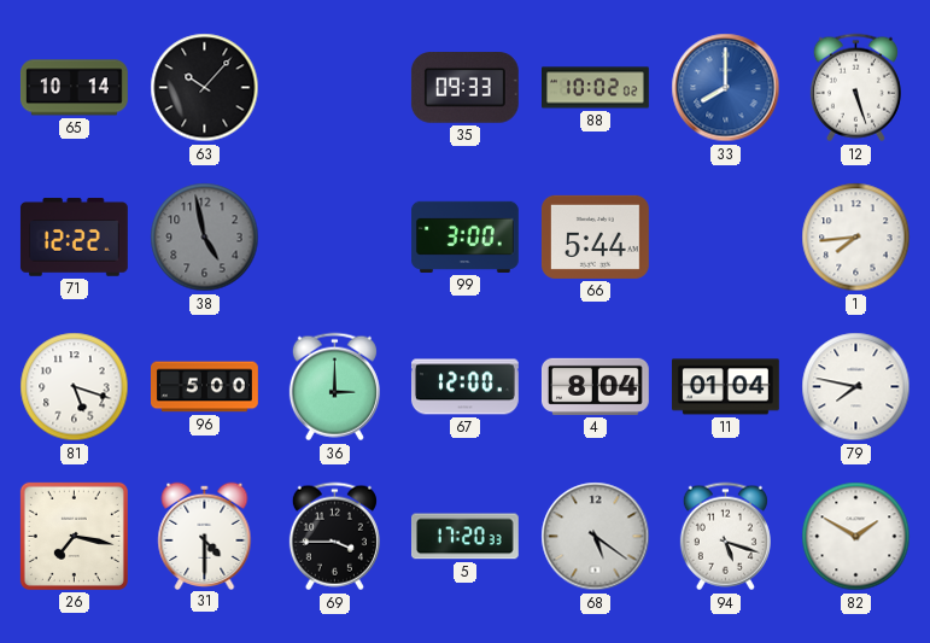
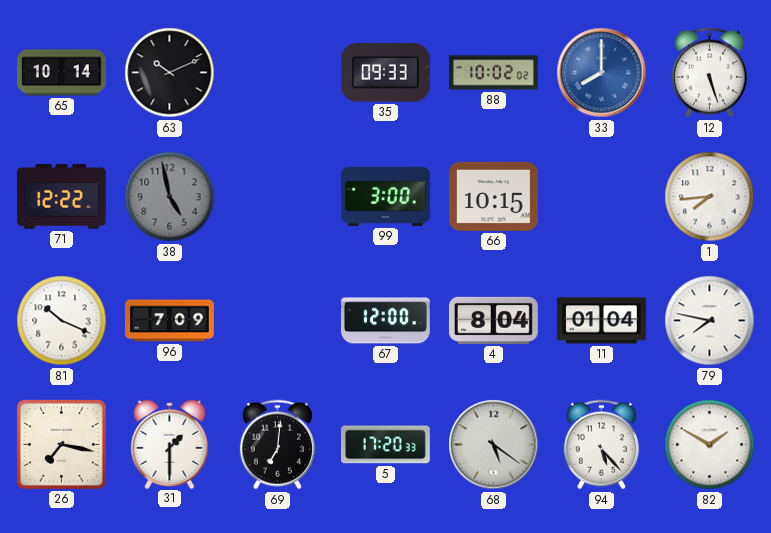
63: 10:07 -> 10:11 (170, 73)
66: 5:44 -> 10:15 (493, 196)
81: 5:18 -> 10:19 (62, 321)
96: 5:00 -> 7:09 (170, 321)
36: 3:00 -> none (334, 387)
31: 4:30 -> 1:30 (170, 444)
69: 3:45 -> 7:01 (277, 445)
94: 5:18 -> 5:23 (601, 445)
